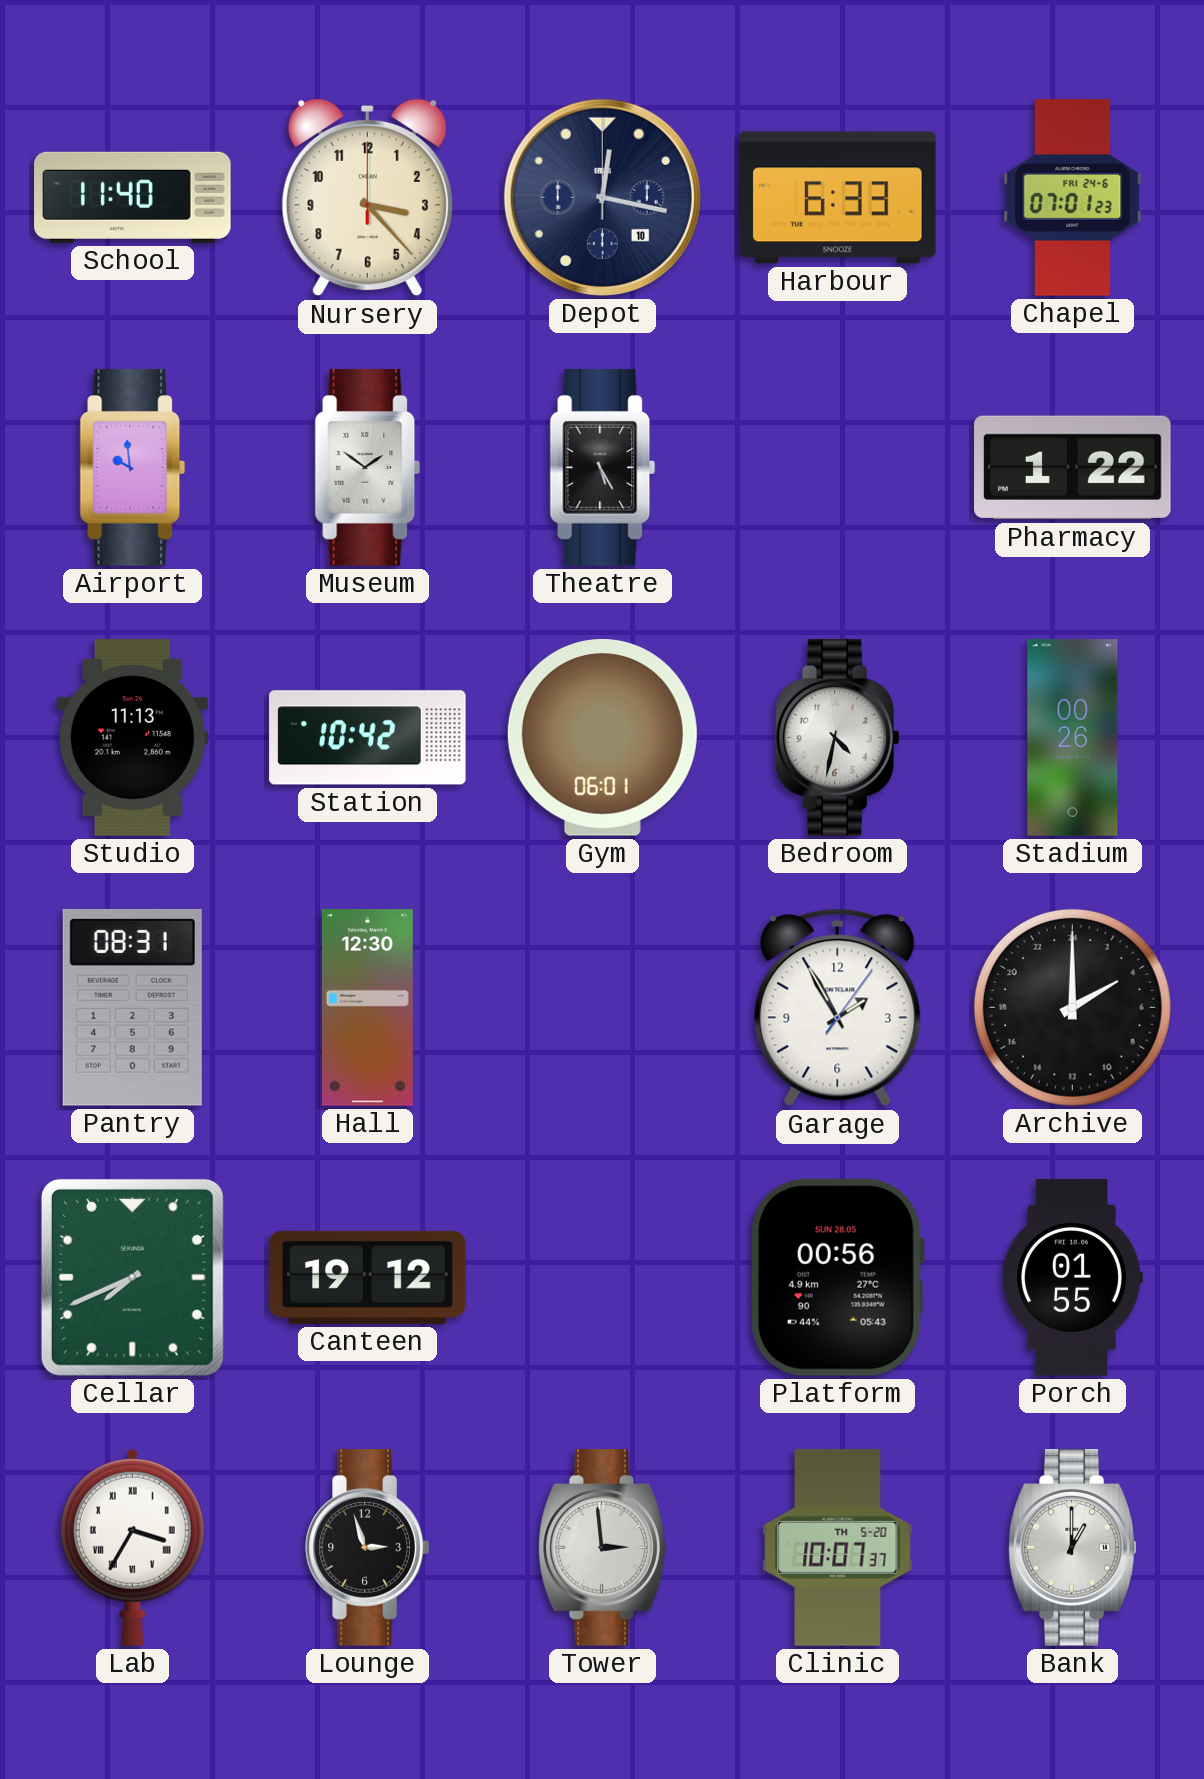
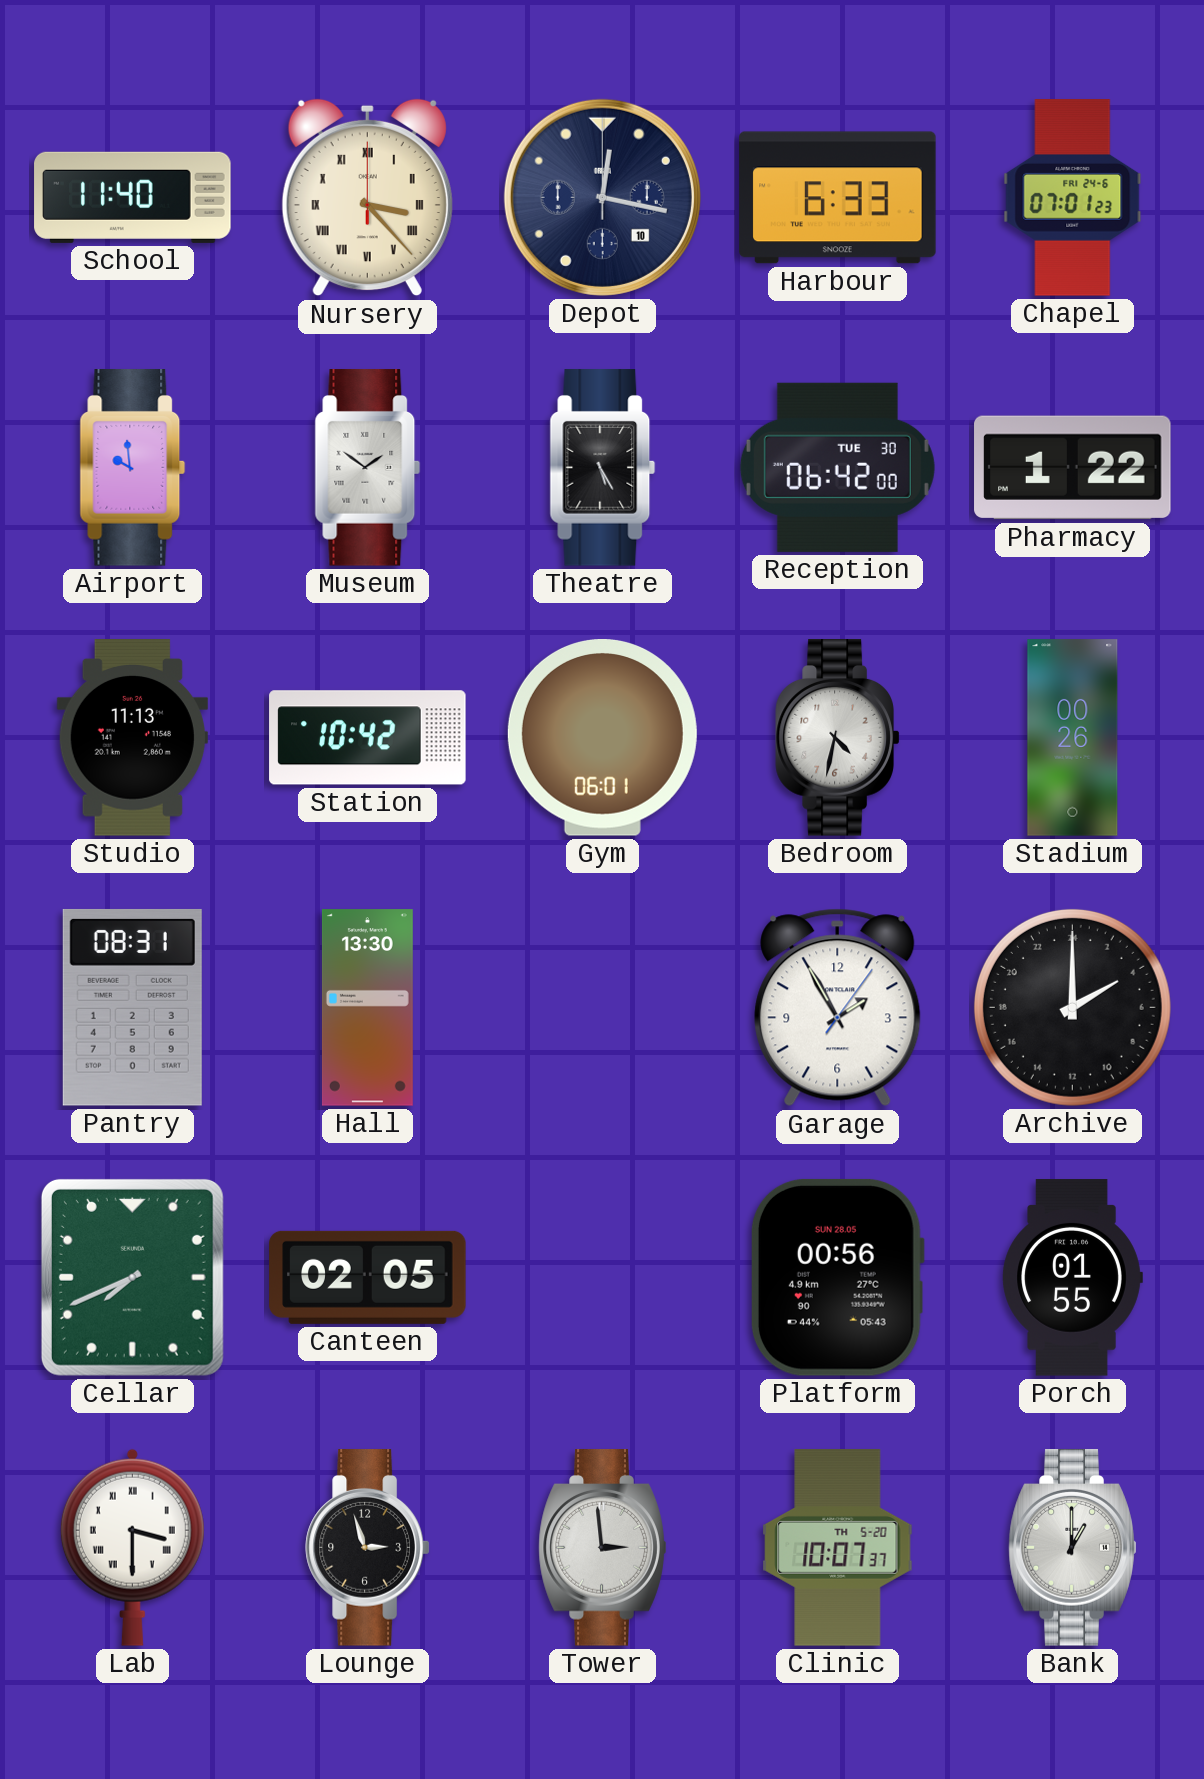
Nursery numerals: Arabic -> Roman (367, 198)
Reception: none -> 06:42 (837, 467)
Hall: 12:30 -> 13:30 (367, 1008)
Canteen: 19:12 -> 02:05 (368, 1277)
Lab: 3:35 -> 3:30 (132, 1547)
